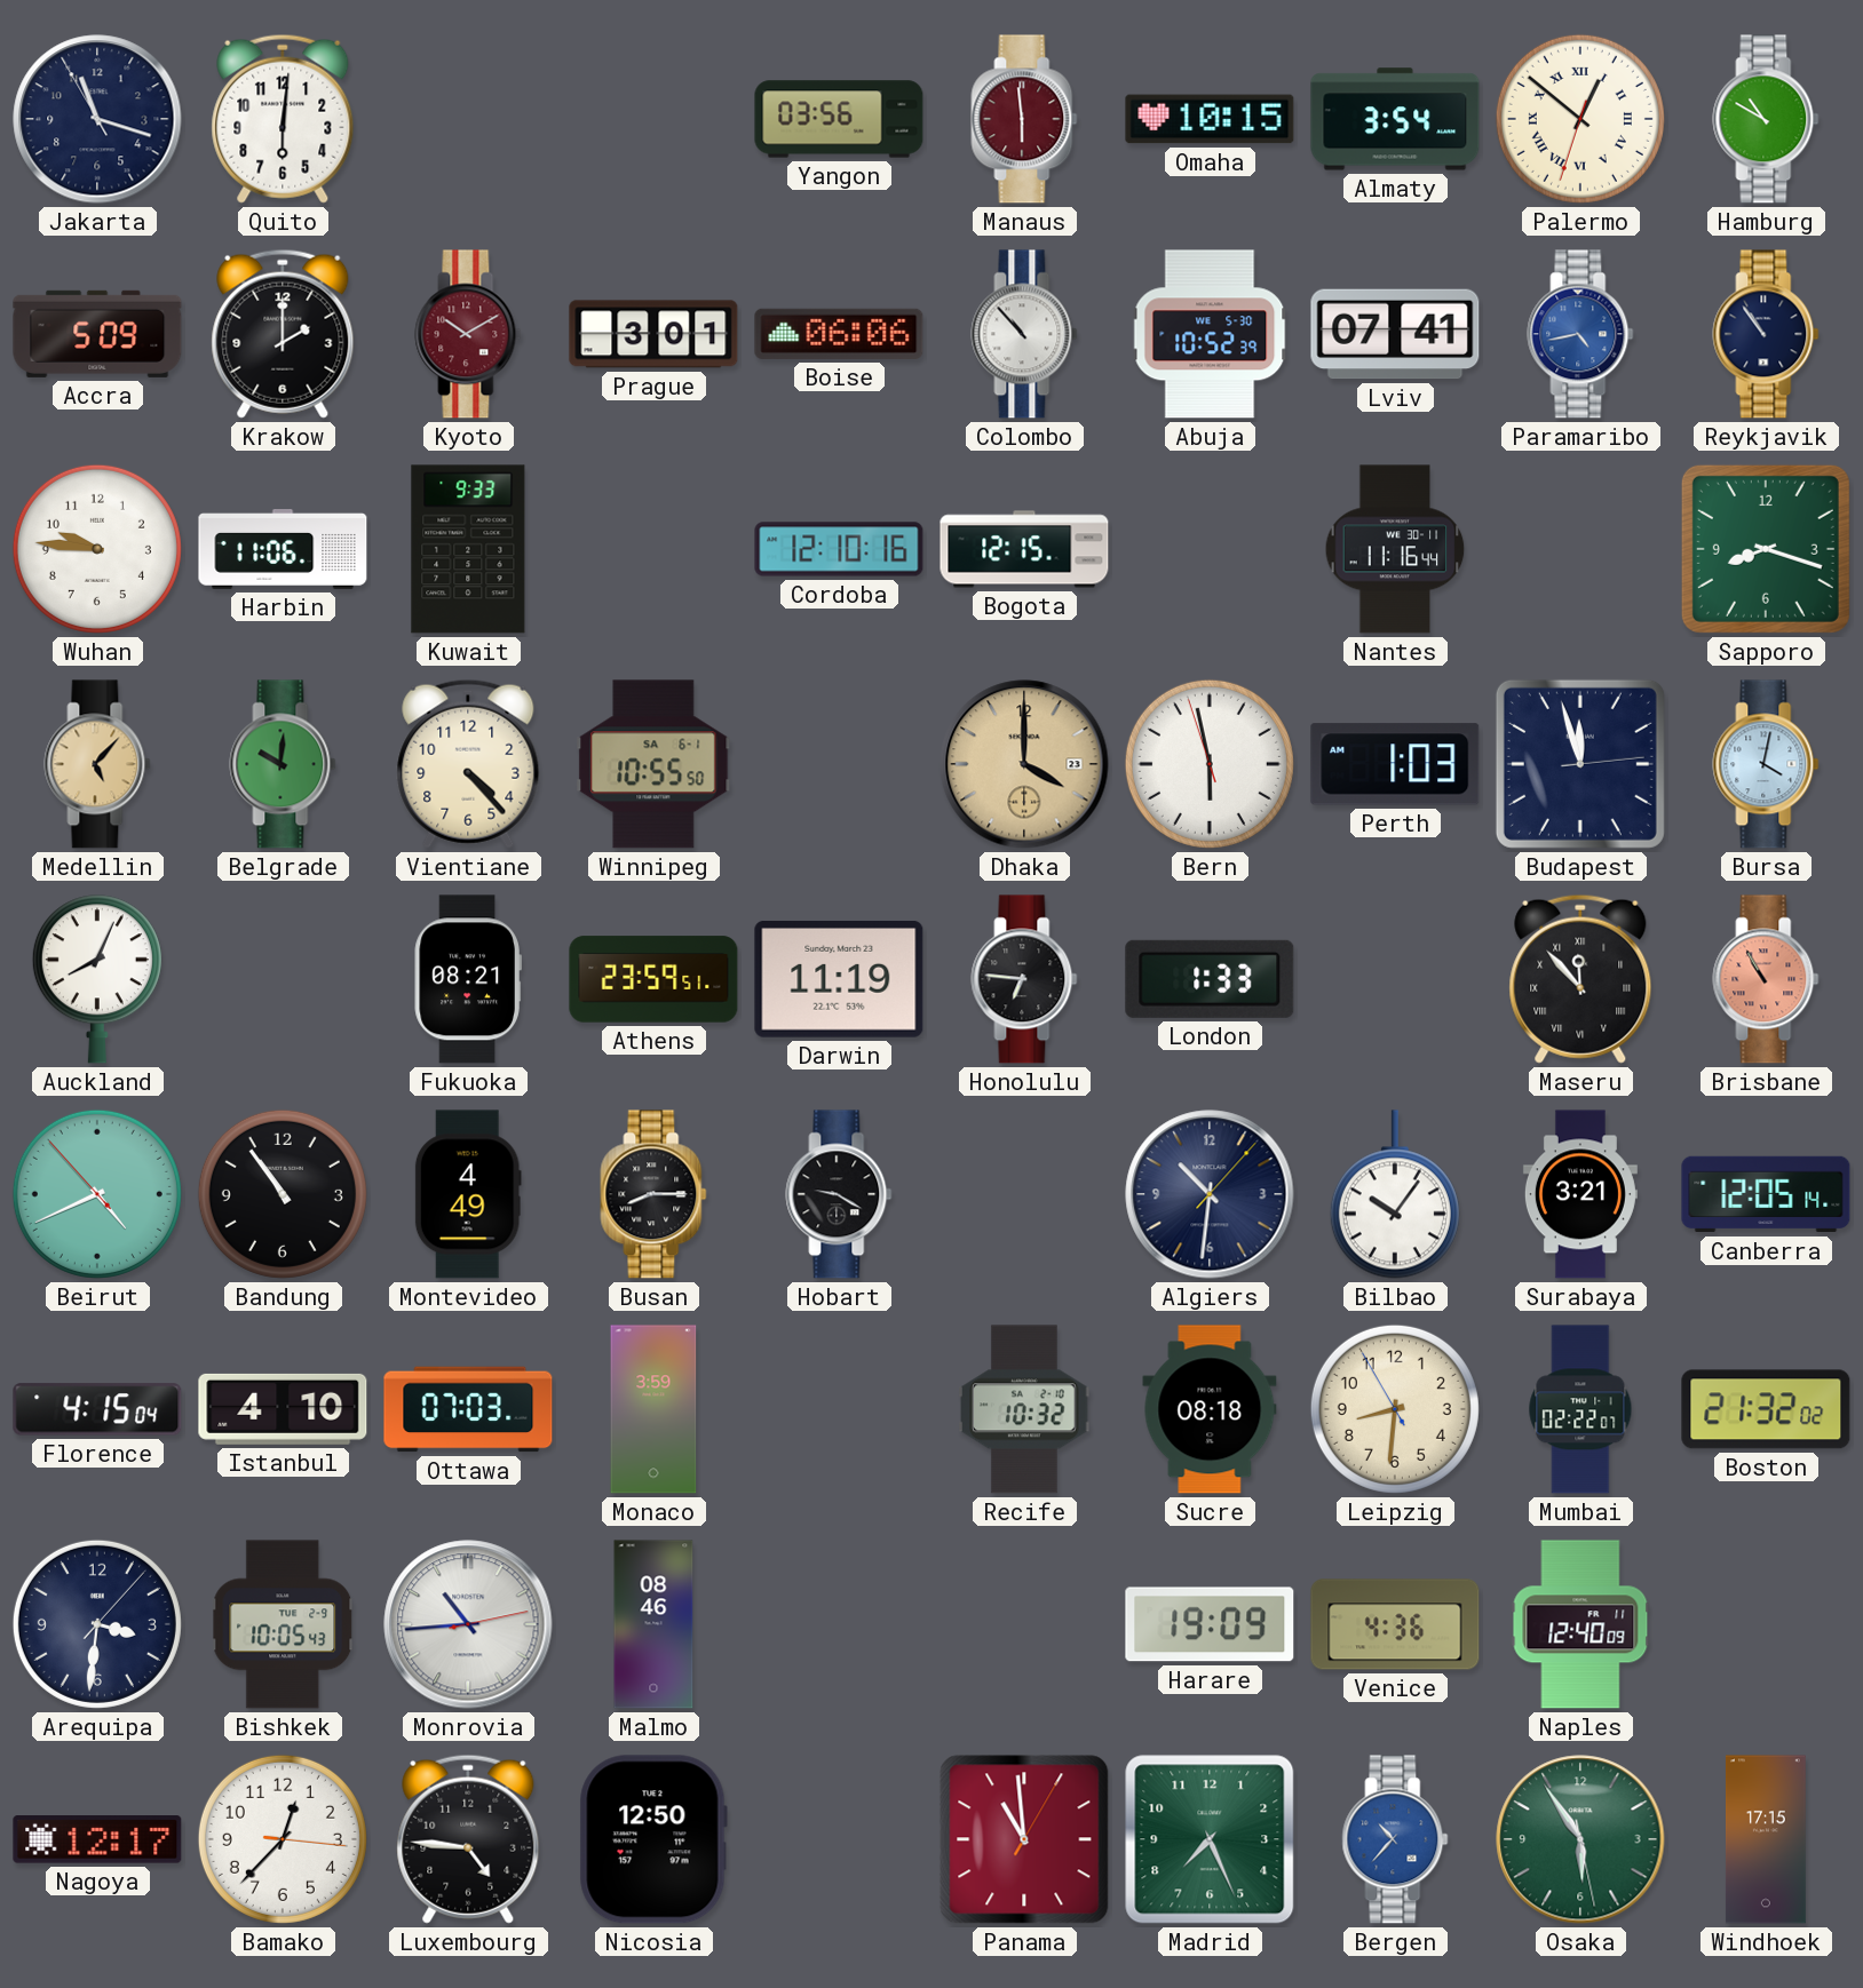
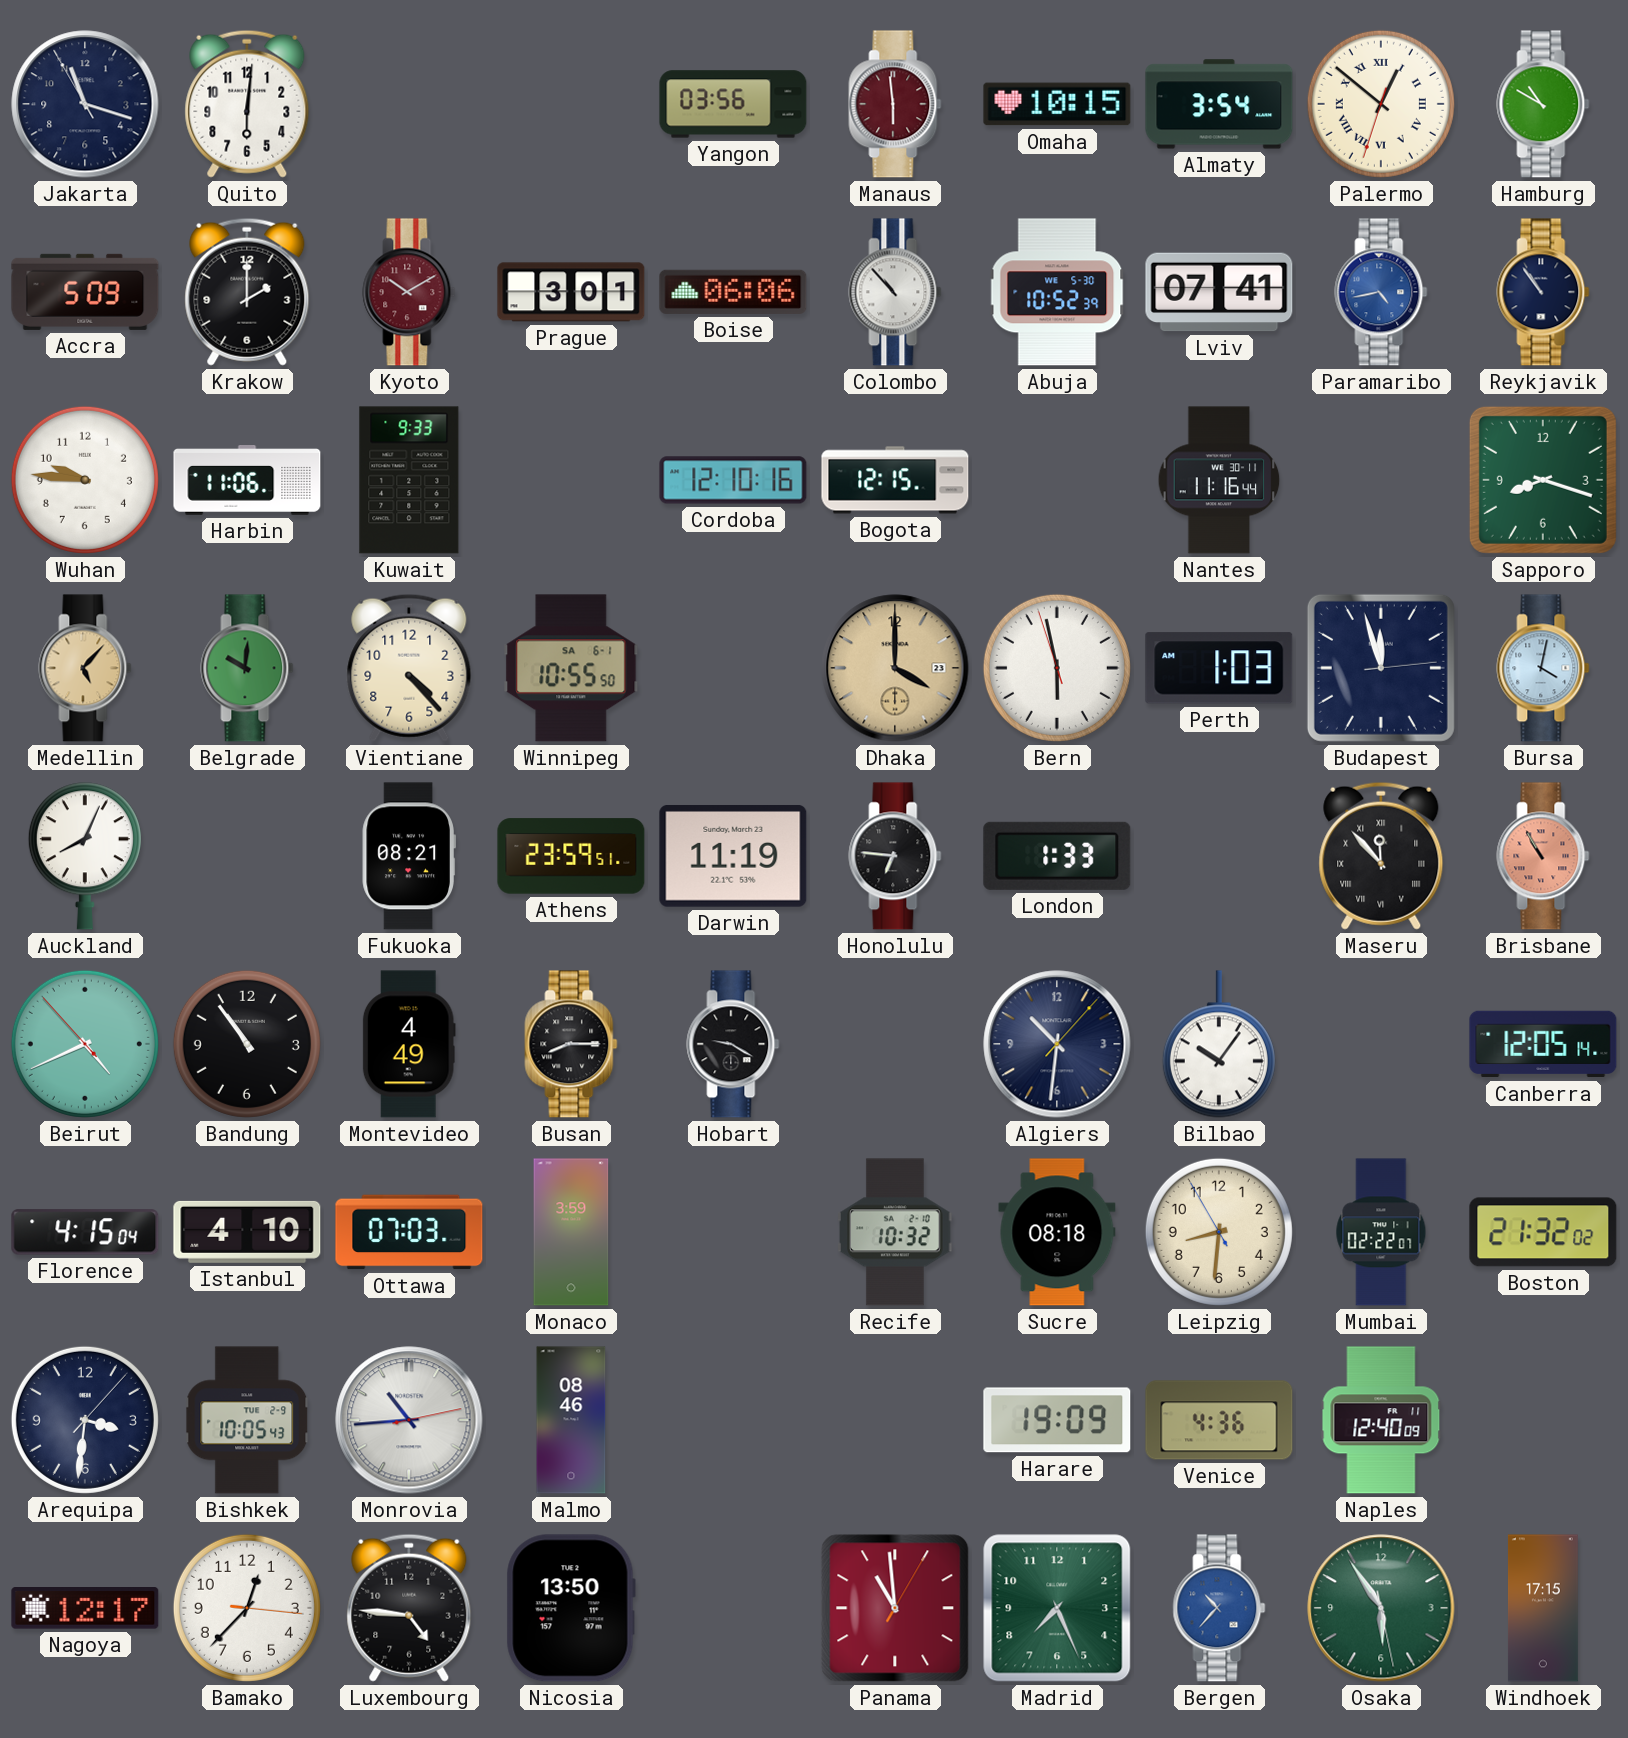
Surabaya: 3:21 -> none (1580, 1194)
Nicosia: 12:50 -> 13:50 (571, 1608)
